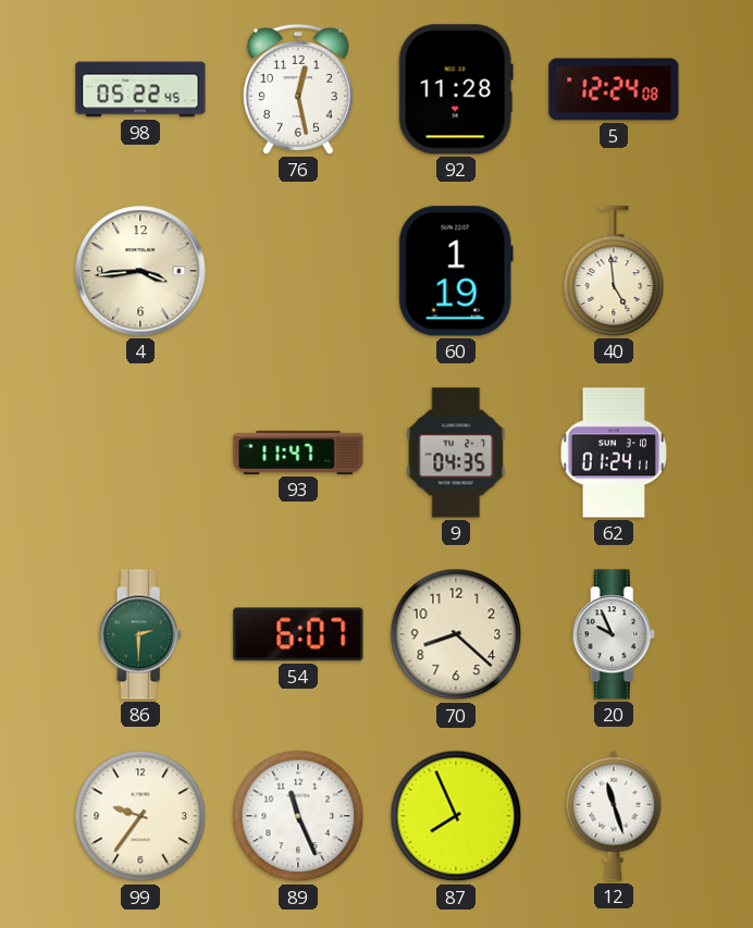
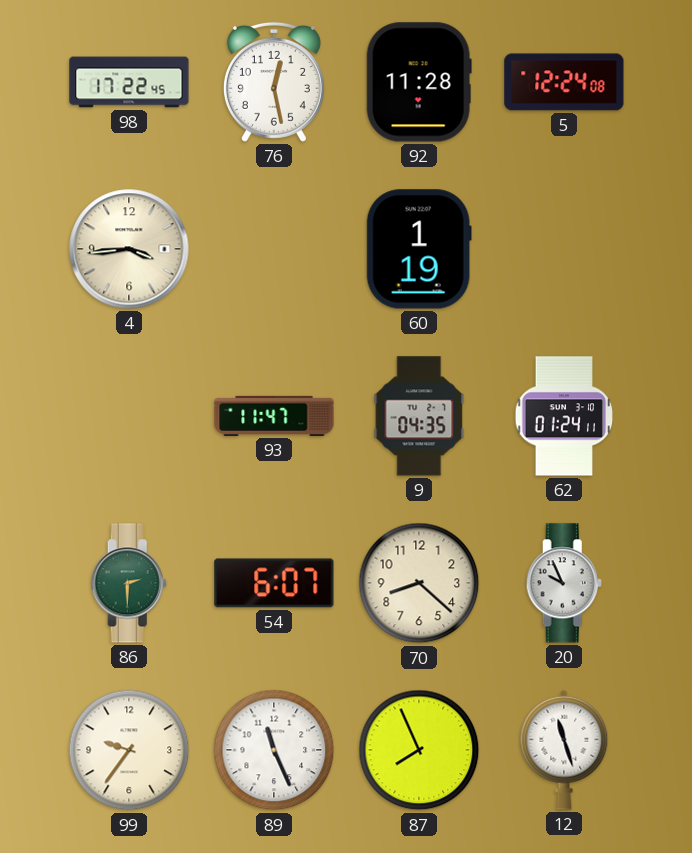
98: 05:22 -> 17:22 (129, 82)
40: 4:59 -> none (614, 271)
